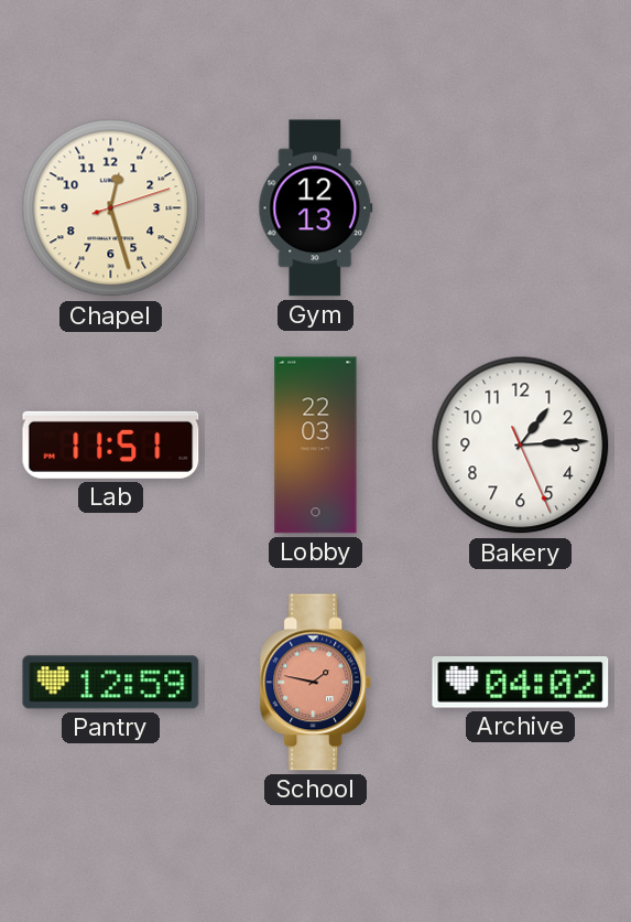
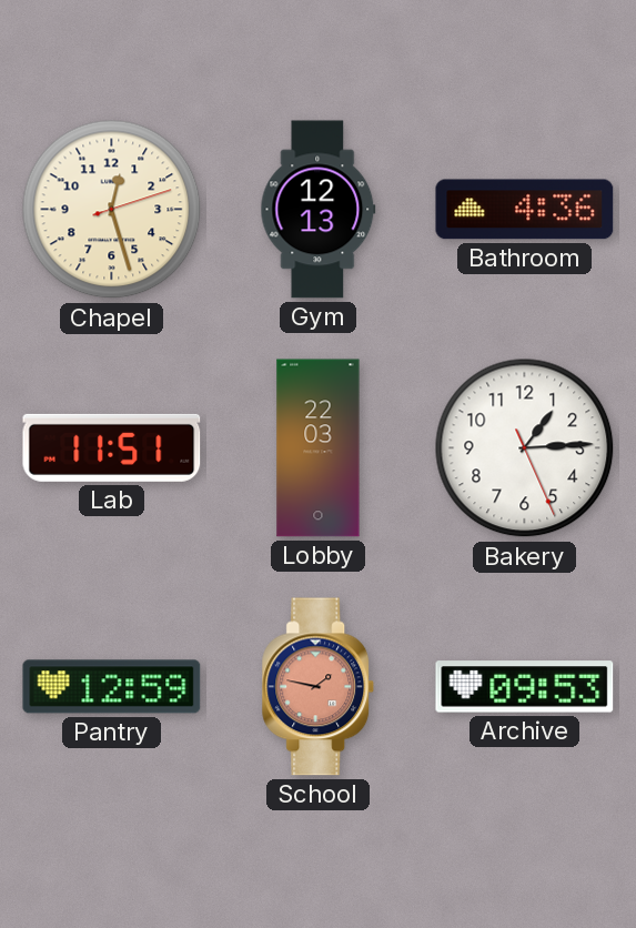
Bathroom: none -> 4:36 (525, 210)
Archive: 04:02 -> 09:53 (525, 687)
